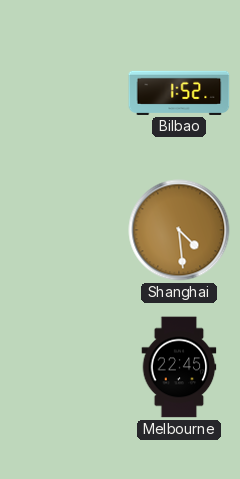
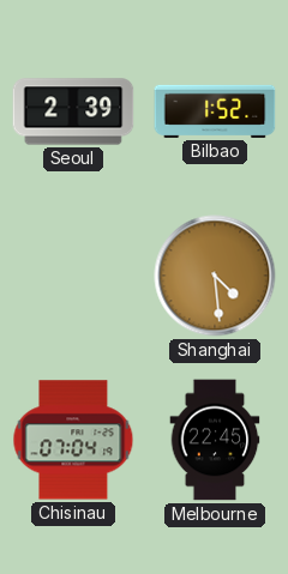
Seoul: none -> 2:39 (73, 111)
Chisinau: none -> 07:04 (73, 440)
